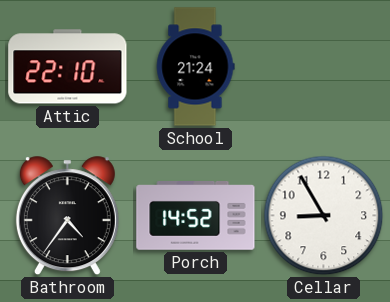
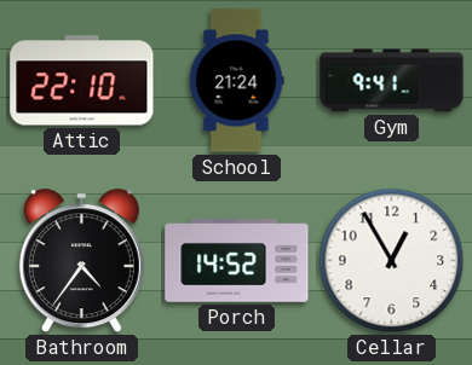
Gym: none -> 9:41 (392, 81)
Cellar: 8:55 -> 12:55 (392, 261)
